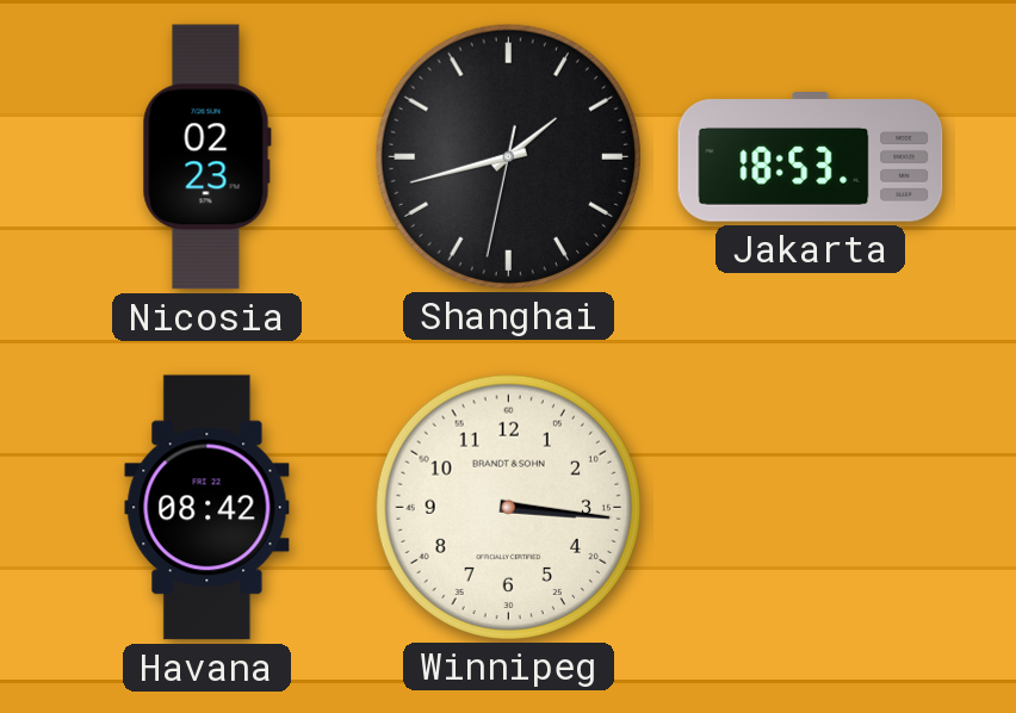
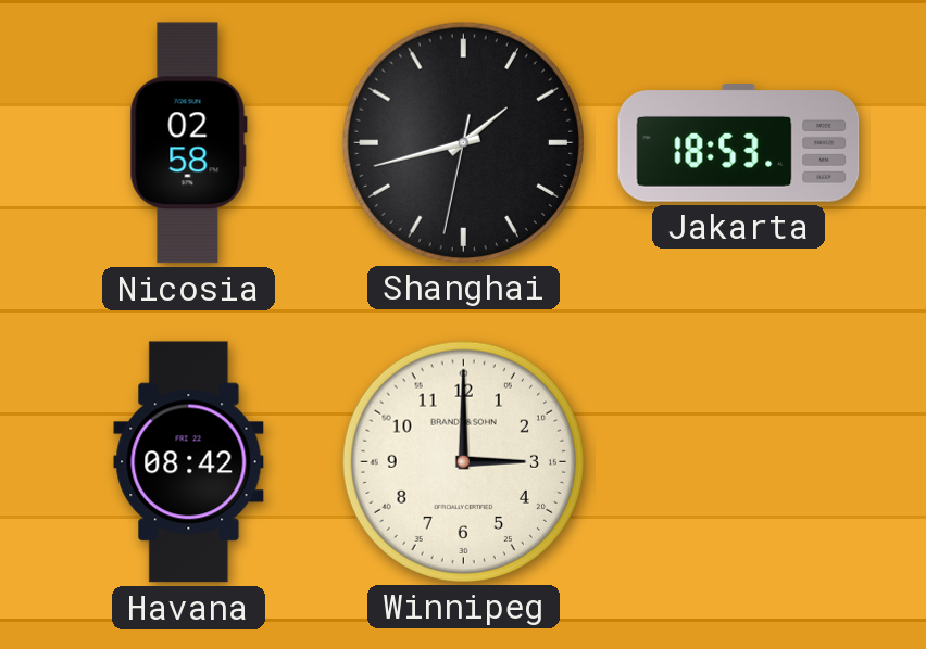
Nicosia: 02:23 -> 02:58 (188, 143)
Winnipeg: 3:16 -> 3:00 (463, 461)
